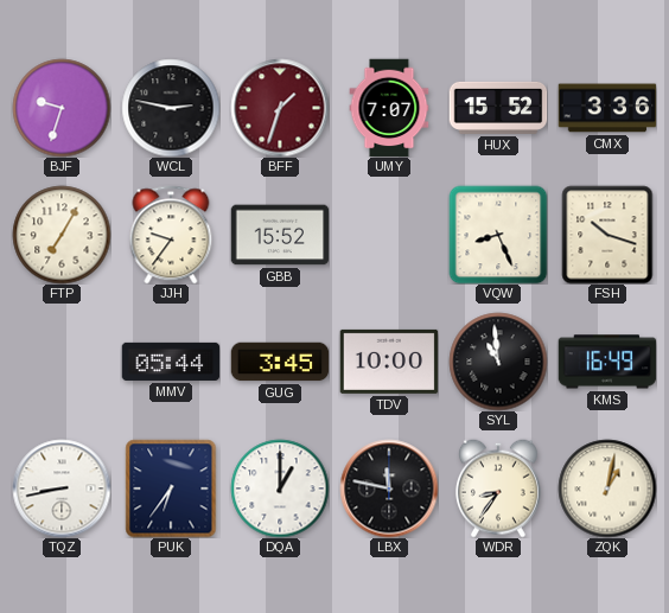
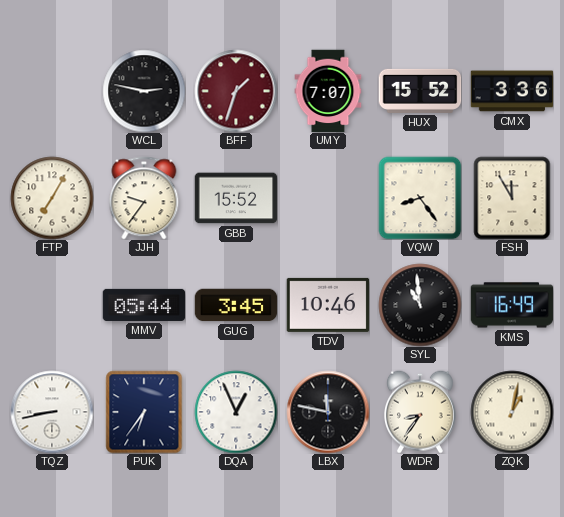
BJF: 9:33 -> none (62, 108)
VQW: 8:26 -> 8:24 (420, 198)
FSH: 10:18 -> 11:55 (512, 198)
TDV: 10:00 -> 10:46 (328, 305)
DQA: 1:00 -> 12:56 (236, 412)
